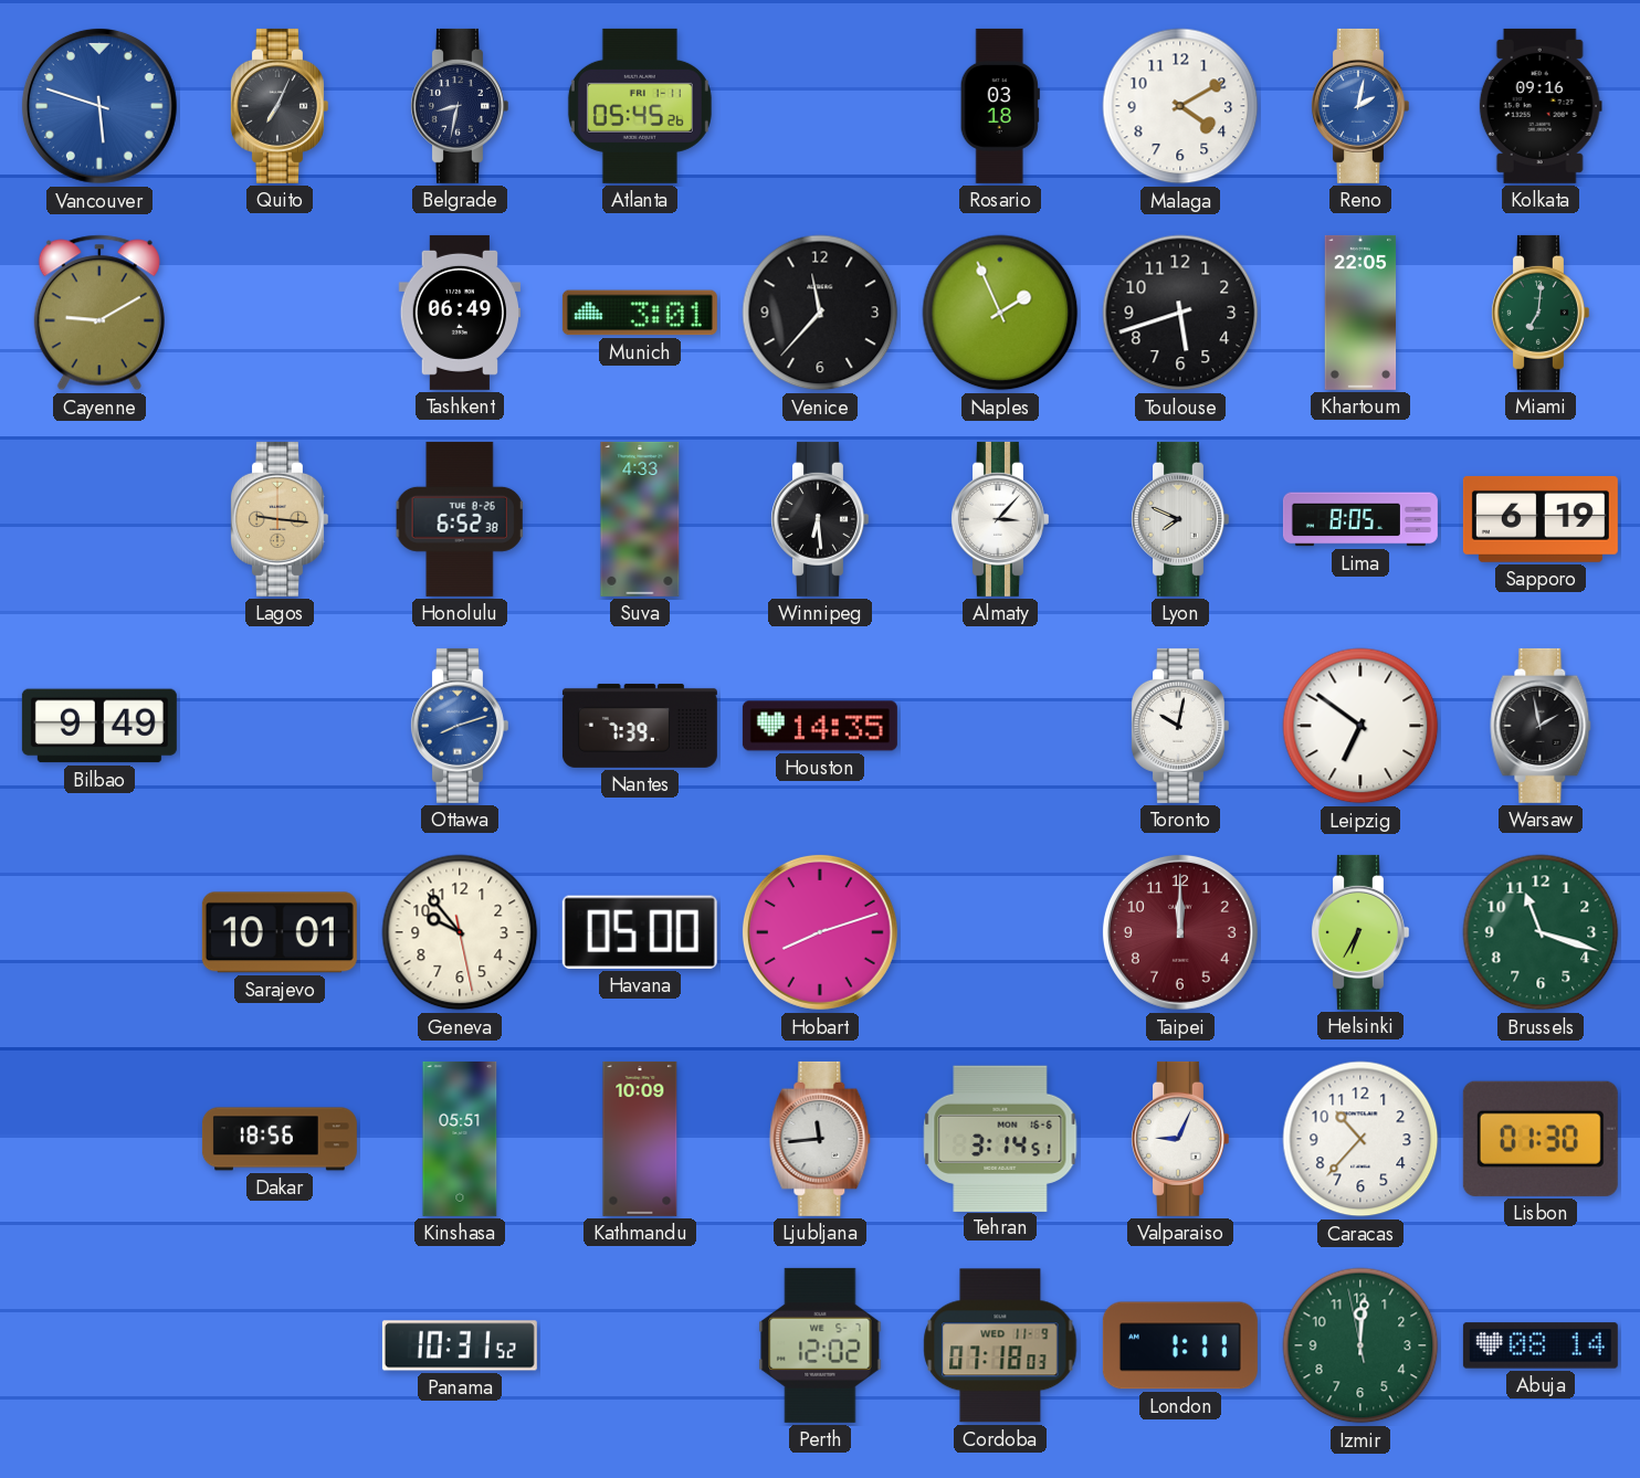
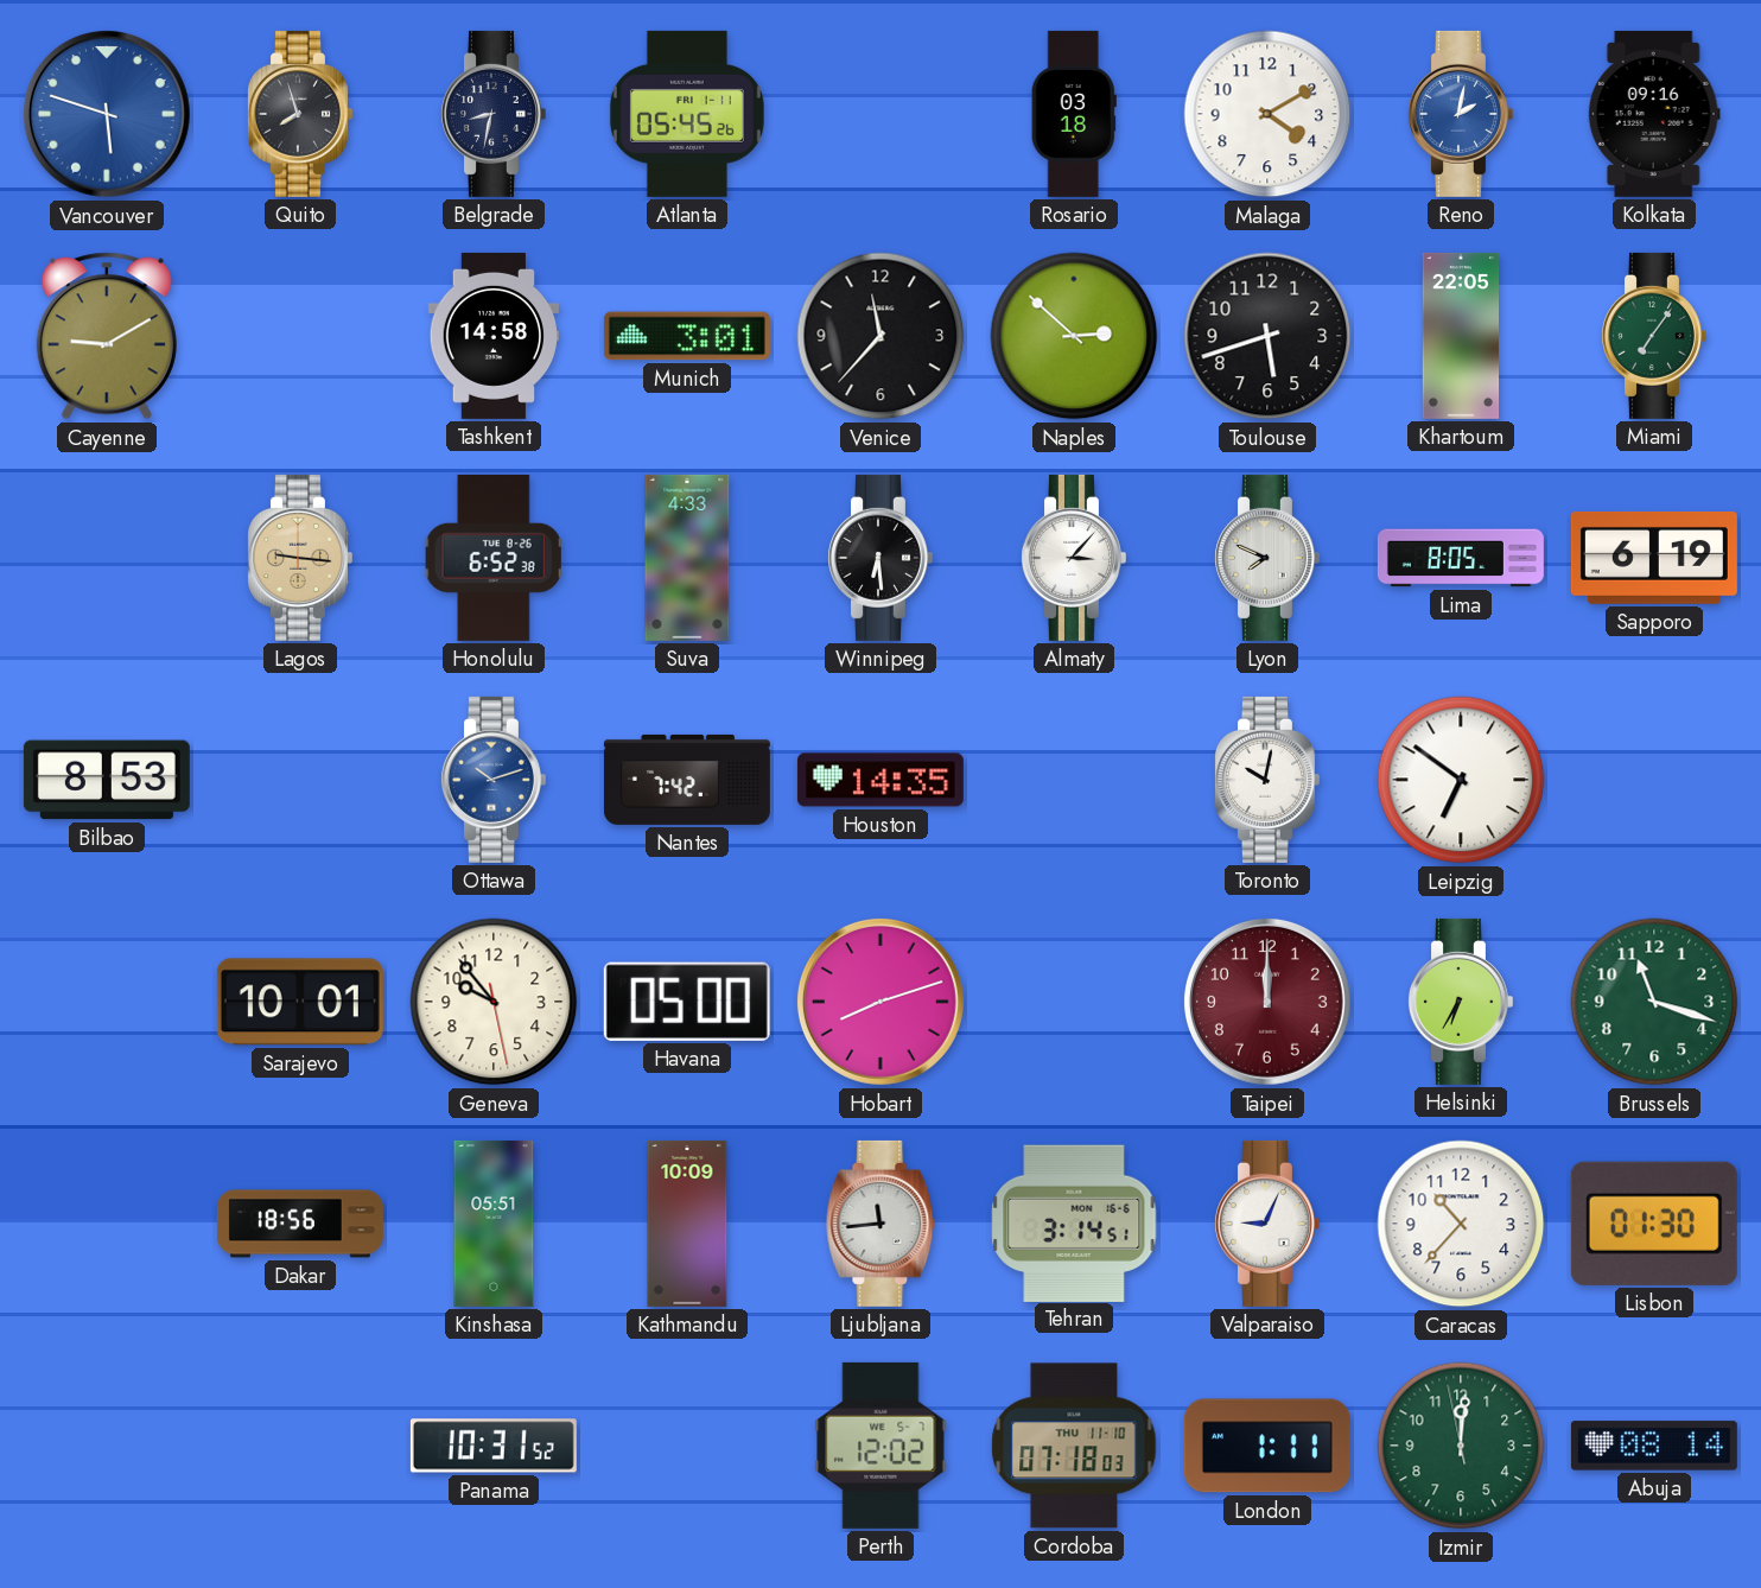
Quito: 7:04 -> 7:57 (299, 114)
Tashkent: 06:49 -> 14:58 (492, 336)
Naples: 1:56 -> 2:52 (1074, 336)
Miami: 7:01 -> 7:06 (1653, 336)
Bilbao: 9:49 -> 8:53 (107, 780)
Ottawa: 8:12 -> 10:12 (492, 780)
Nantes: 7:39 -> 7:42 (687, 780)
Warsaw: 1:58 -> none (1541, 726)
Cordoba date: WED 11-9 -> THU 11-10 (1074, 1446)
